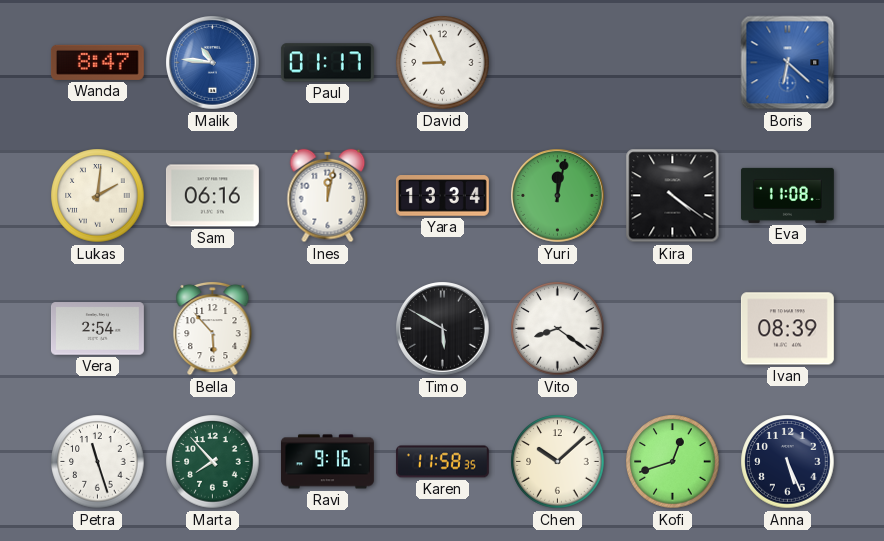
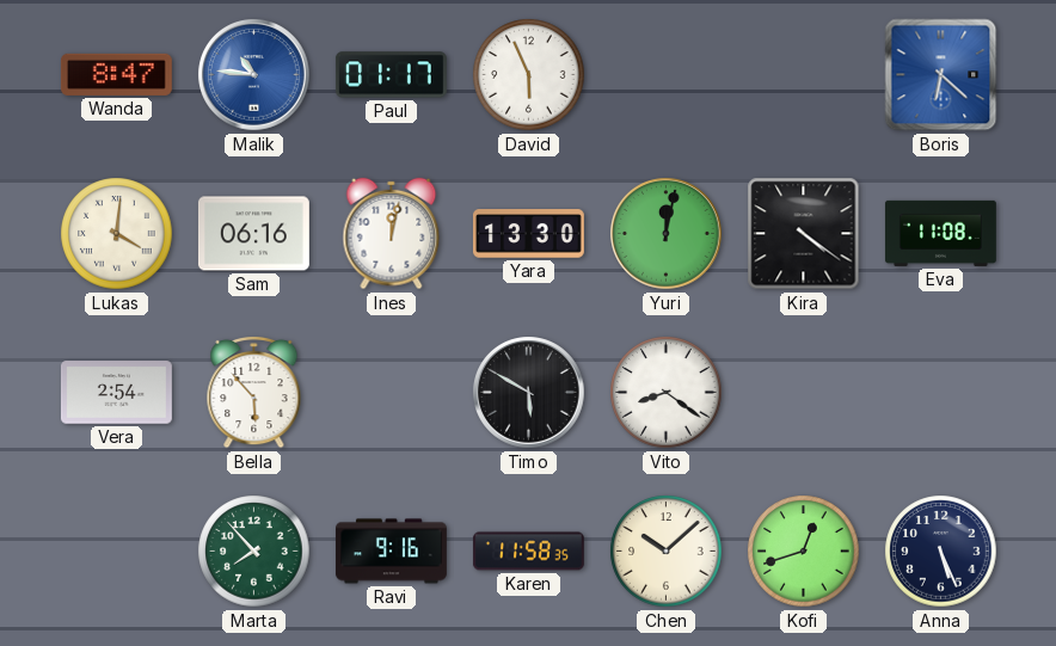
David: 8:56 -> 5:56 (529, 75)
Lukas: 2:01 -> 4:01 (117, 234)
Yara: 13:34 -> 13:30 (528, 234)
Ivan: 08:39 -> none (787, 329)
Petra: 11:27 -> none (98, 462)
